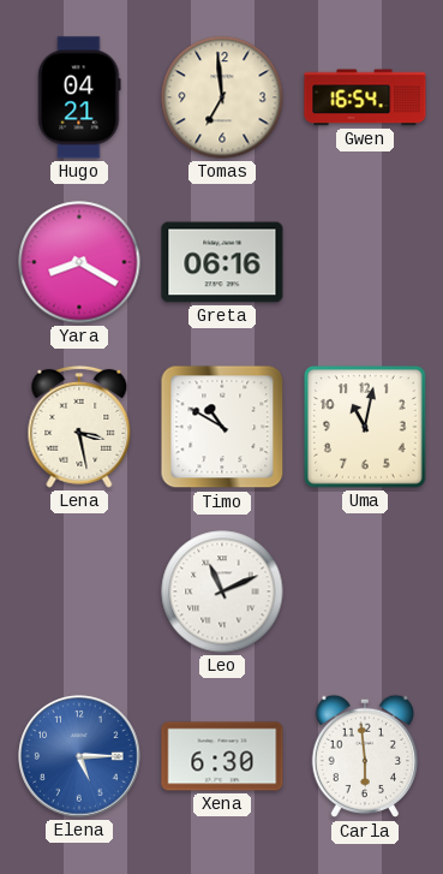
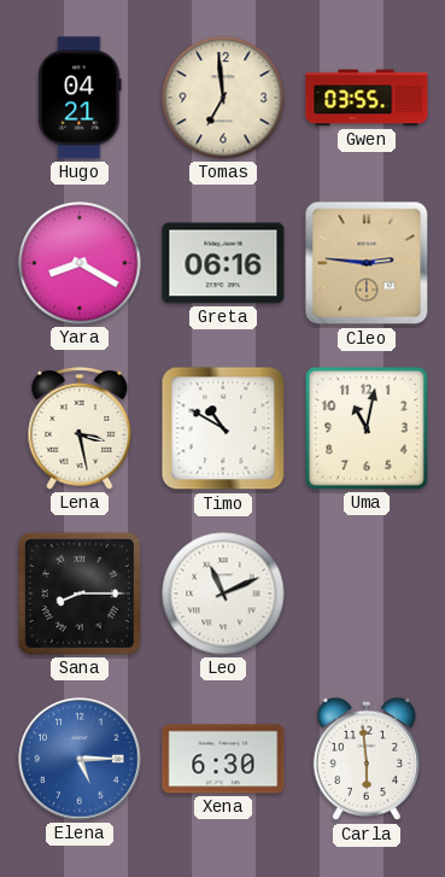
Gwen: 16:54 -> 03:55 (367, 98)
Cleo: none -> 2:46 (367, 263)
Sana: none -> 8:15 (80, 594)
